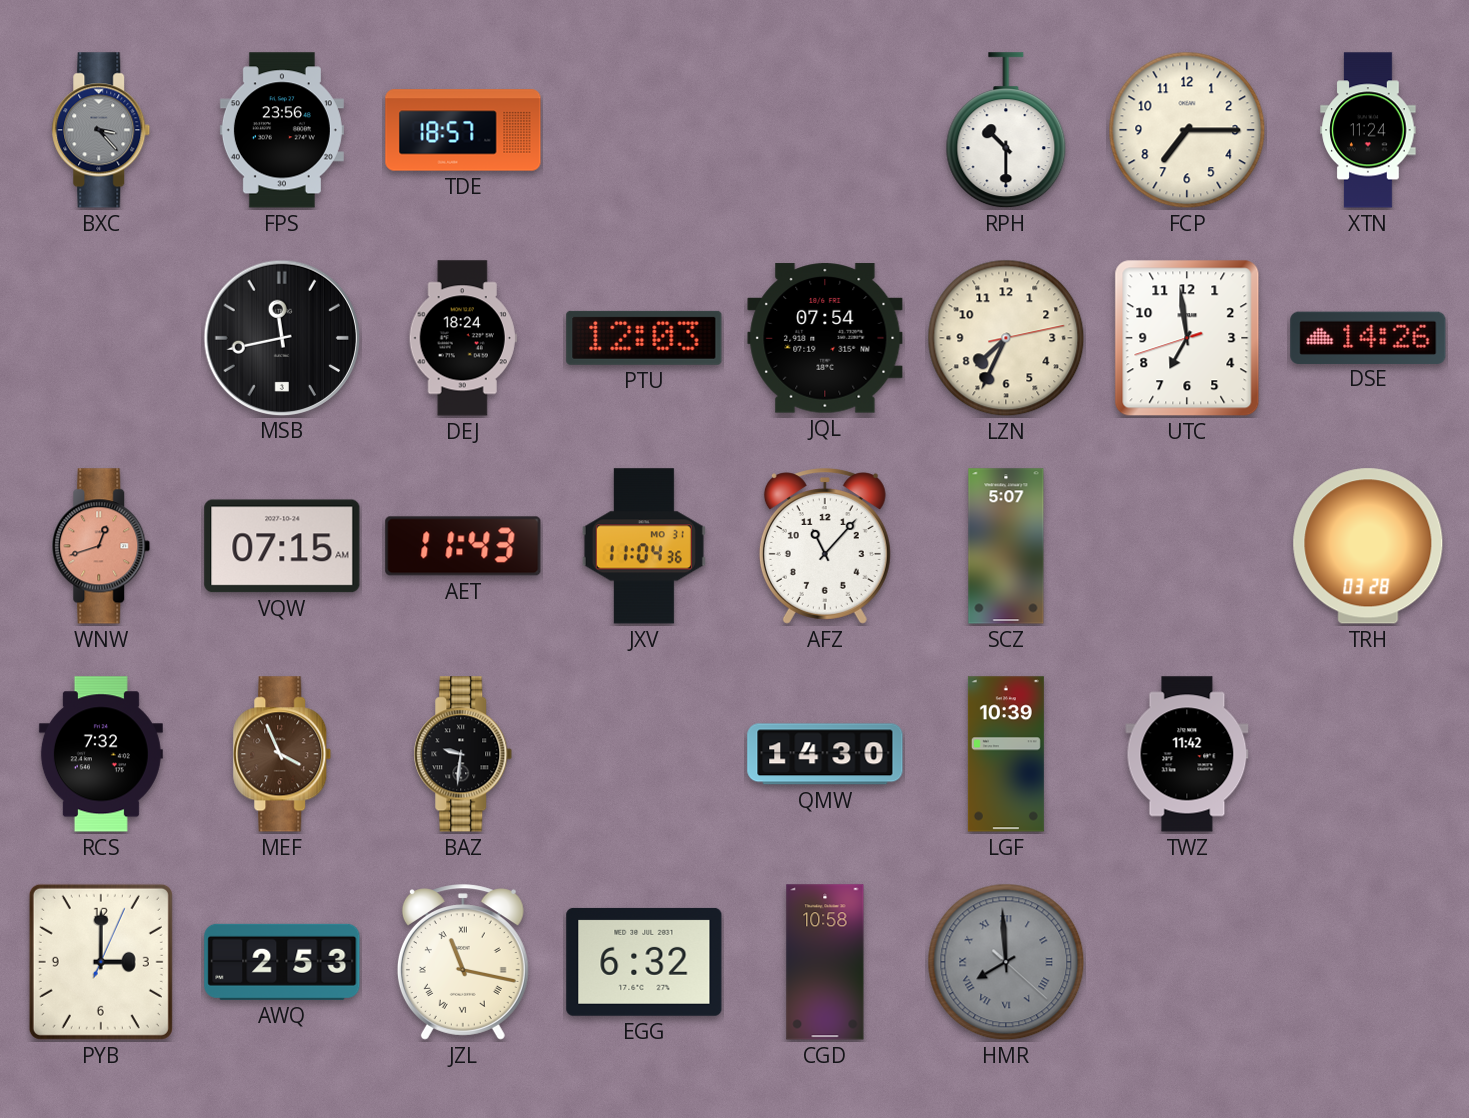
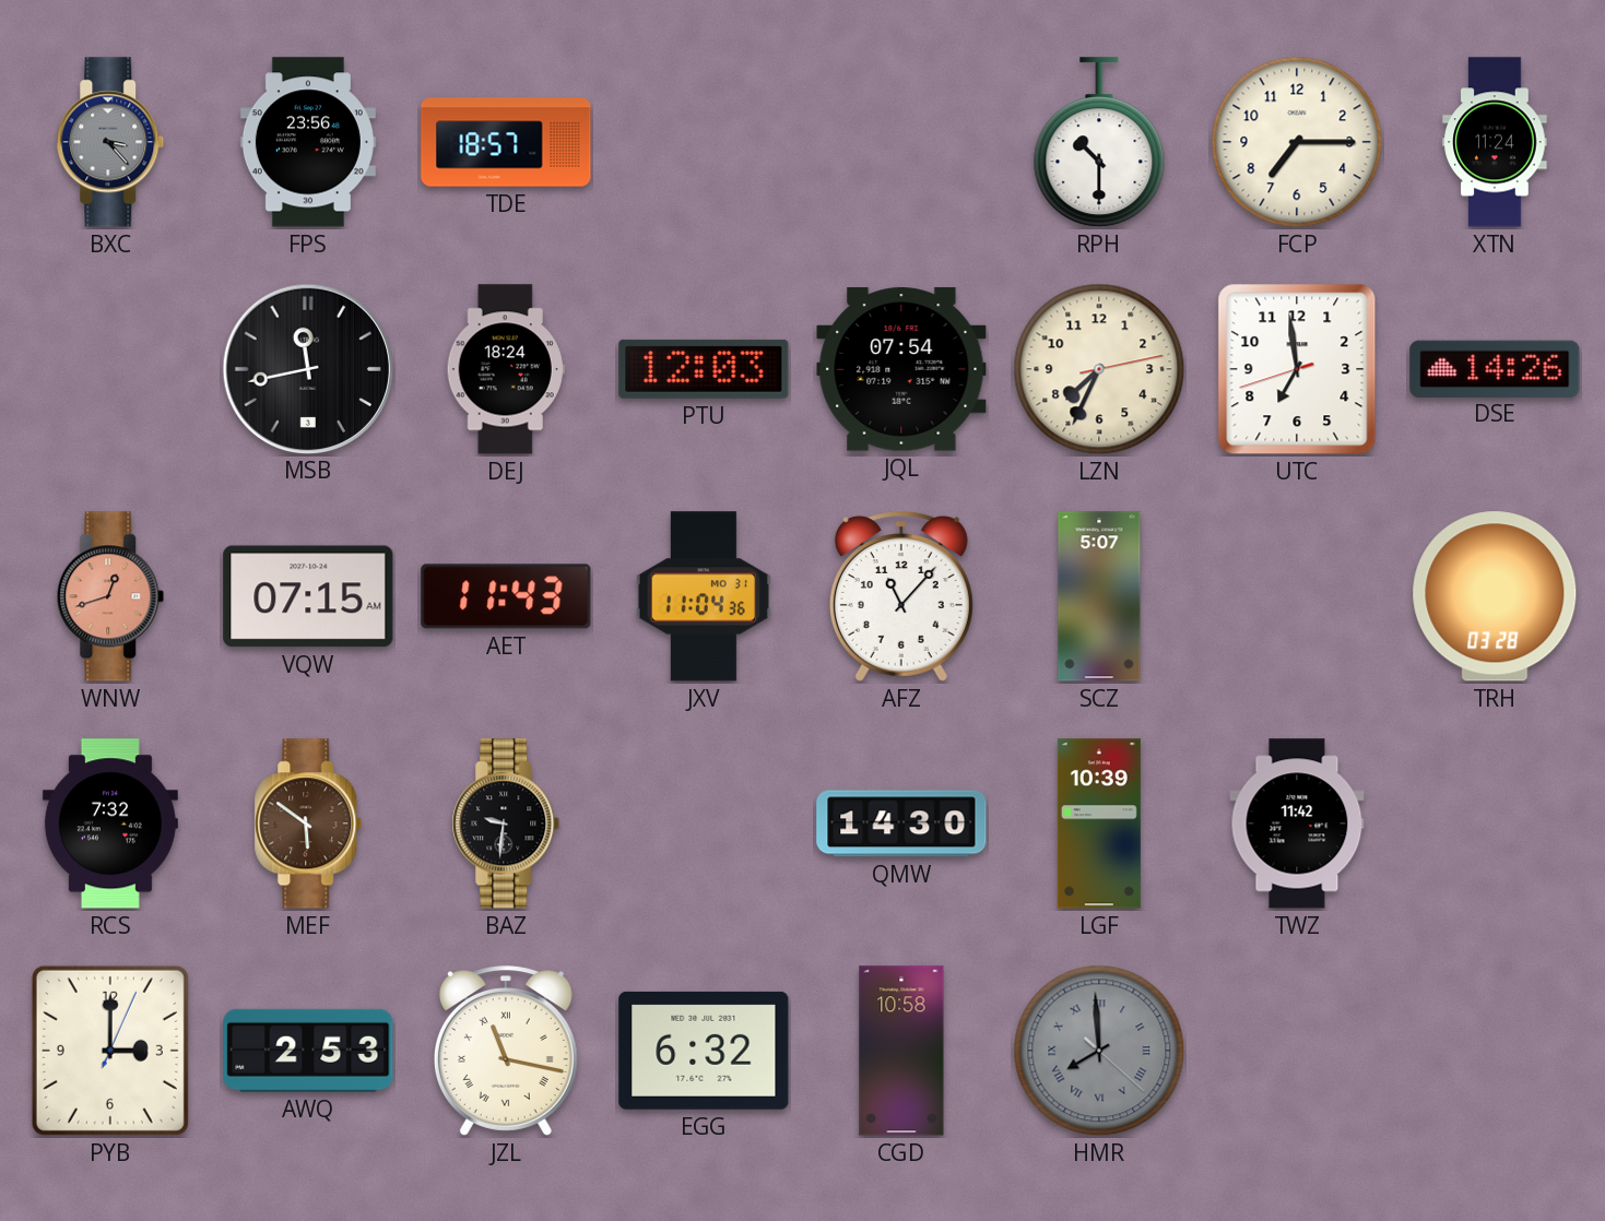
MEF: 3:56 -> 5:51 (308, 823)
